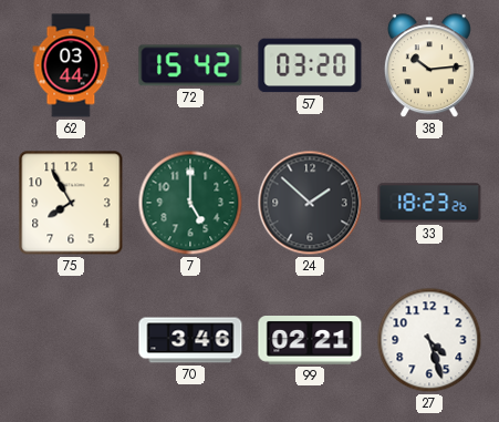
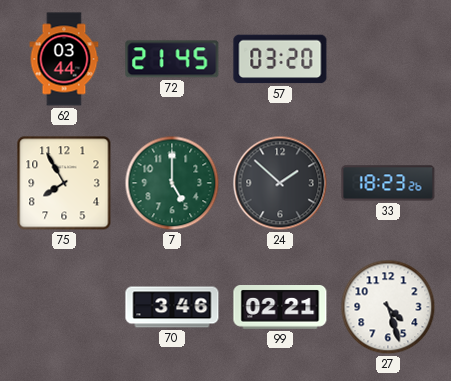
72: 15:42 -> 21:45 (172, 59)
38: 10:14 -> none (429, 66)
